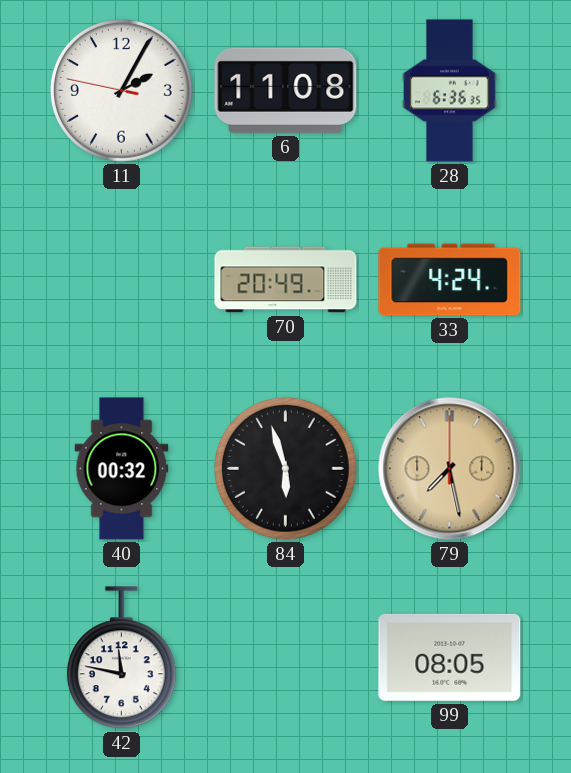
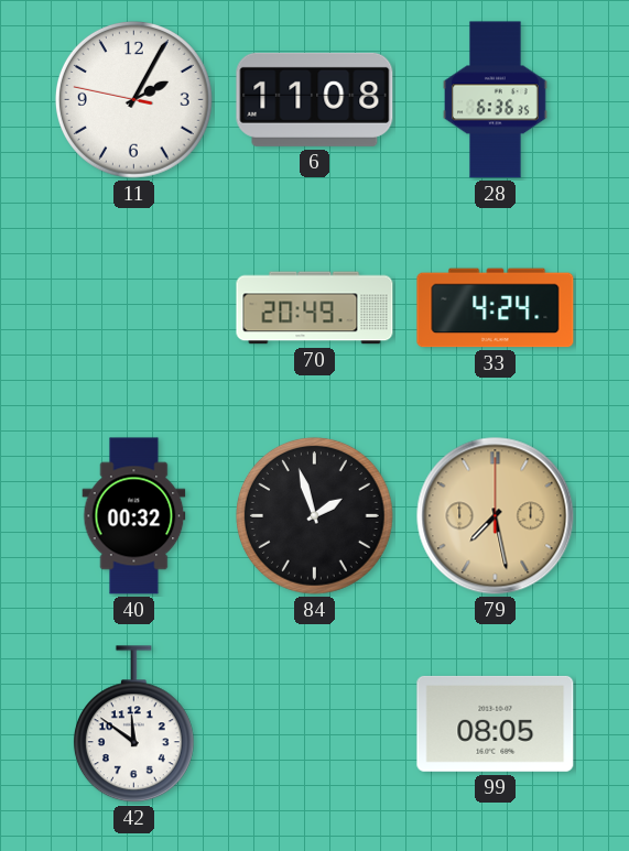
84: 5:57 -> 1:57 (314, 515)
42: 11:47 -> 11:51 (133, 724)
